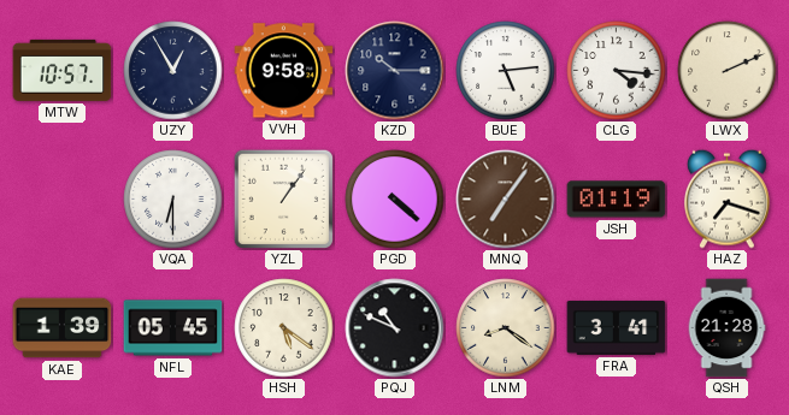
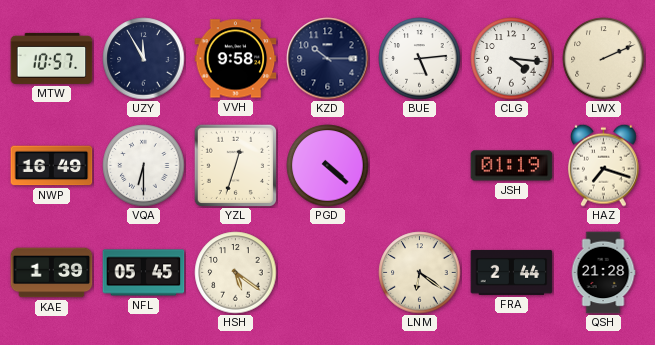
UZY: 12:55 -> 11:55 (144, 59)
NWP: none -> 16:49 (52, 166)
YZL: 1:06 -> 12:33 (235, 165)
MNQ: 7:06 -> none (506, 200)
PQJ: 10:49 -> none (395, 328)
LNM: 8:21 -> 6:21 (420, 273)
FRA: 3:41 -> 2:44 (512, 272)
